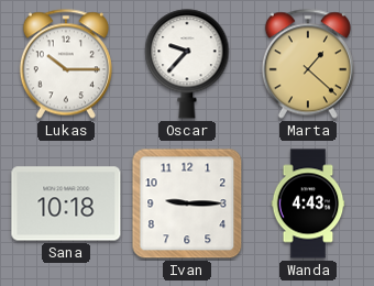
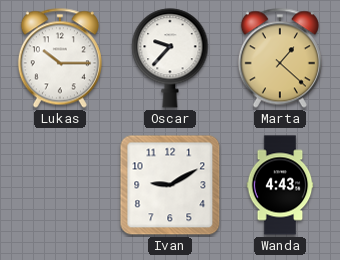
Sana: 10:18 -> none (66, 204)
Ivan: 9:15 -> 9:10 (170, 185)
